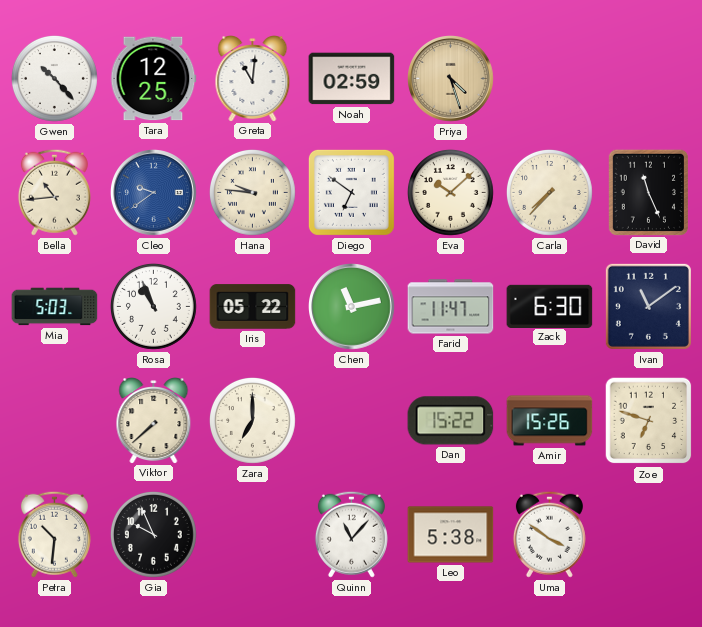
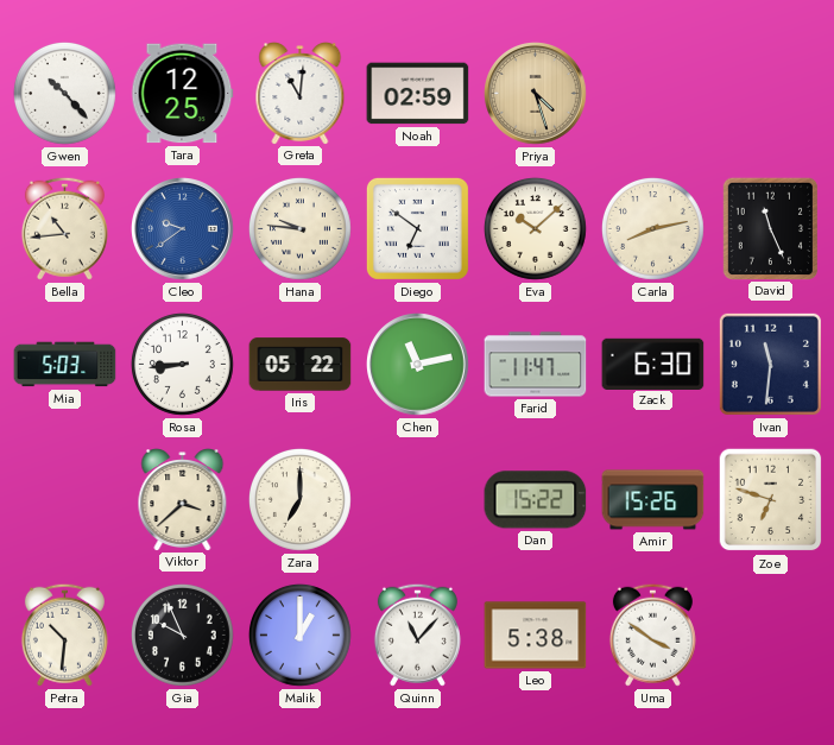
Carla: 7:37 -> 8:13 (652, 228)
Rosa: 10:56 -> 8:44 (182, 364)
Ivan: 11:09 -> 11:31 (770, 364)
Viktor: 7:38 -> 3:38 (183, 500)
Malik: none -> 1:00 (299, 634)
